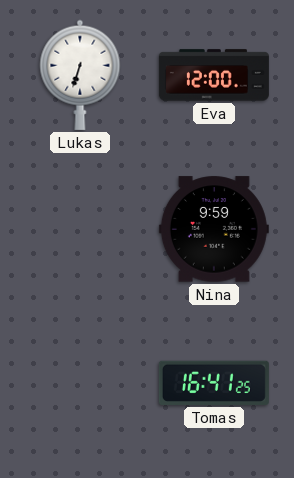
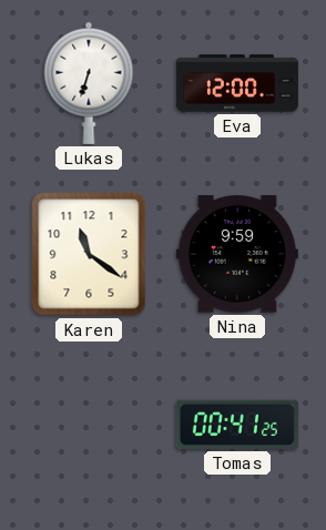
Karen: none -> 11:21 (89, 254)
Tomas: 16:41 -> 00:41 (237, 425)
